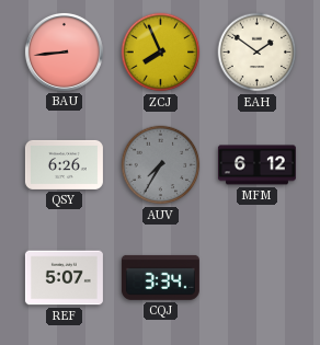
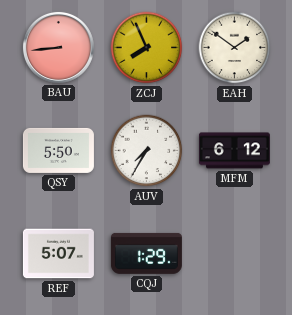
QSY: 6:26 -> 5:50 (58, 150)
AUV dial: grey -> white (147, 151)
CQJ: 3:34 -> 1:29 (146, 253)
